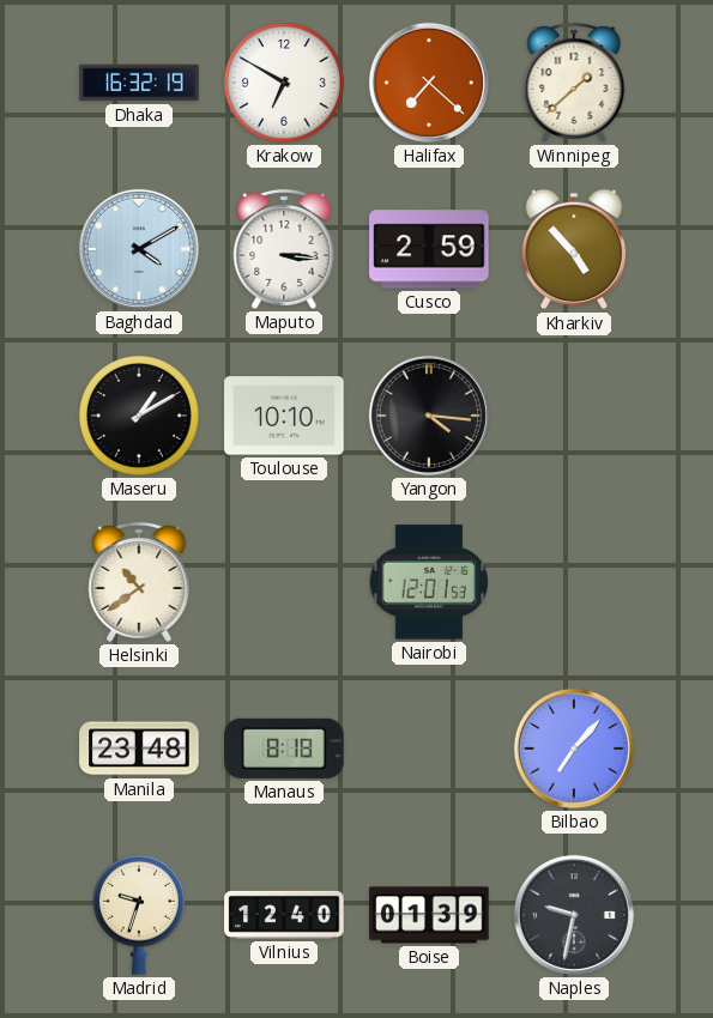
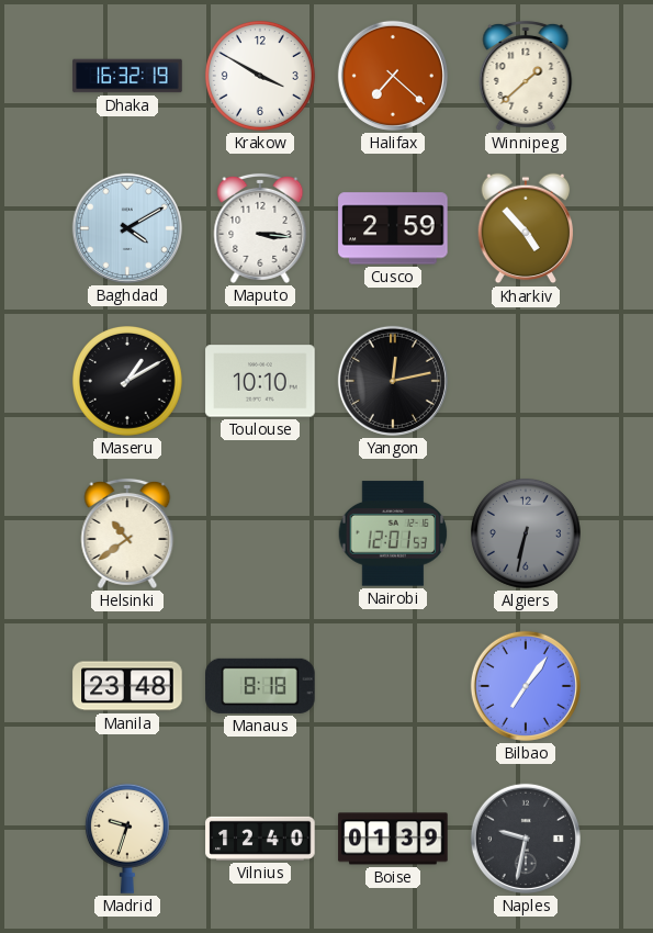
Krakow: 6:50 -> 3:50 (260, 76)
Yangon: 4:16 -> 12:13 (393, 381)
Algiers: none -> 6:32 (526, 533)
Bilbao: 7:07 -> 7:06 (526, 686)
